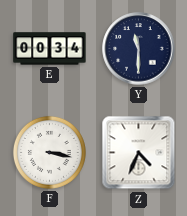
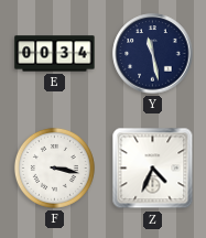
Y: 11:30 -> 11:28 (153, 54)
